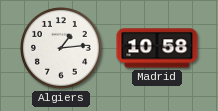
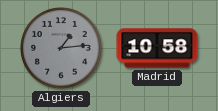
Algiers dial: white -> grey (61, 48)
